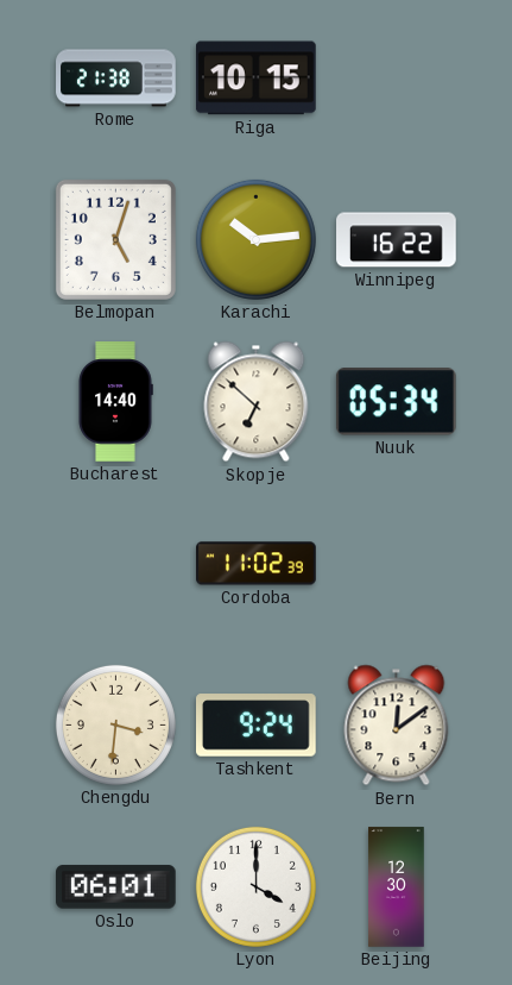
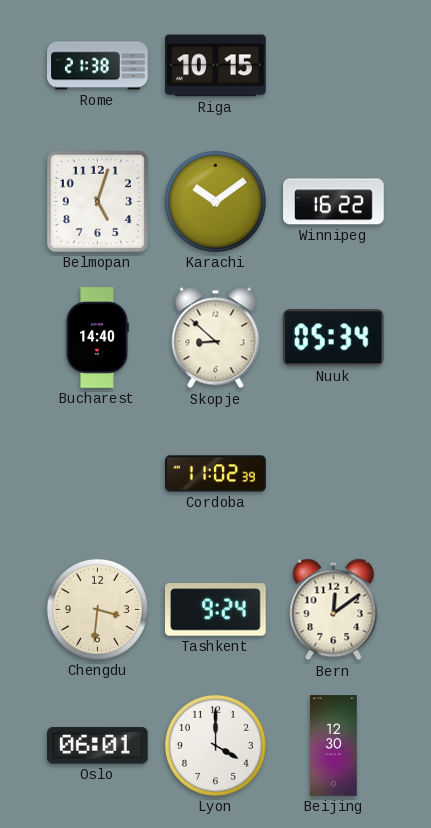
Karachi: 10:14 -> 10:09 (215, 201)
Skopje: 6:52 -> 8:52 (216, 338)
